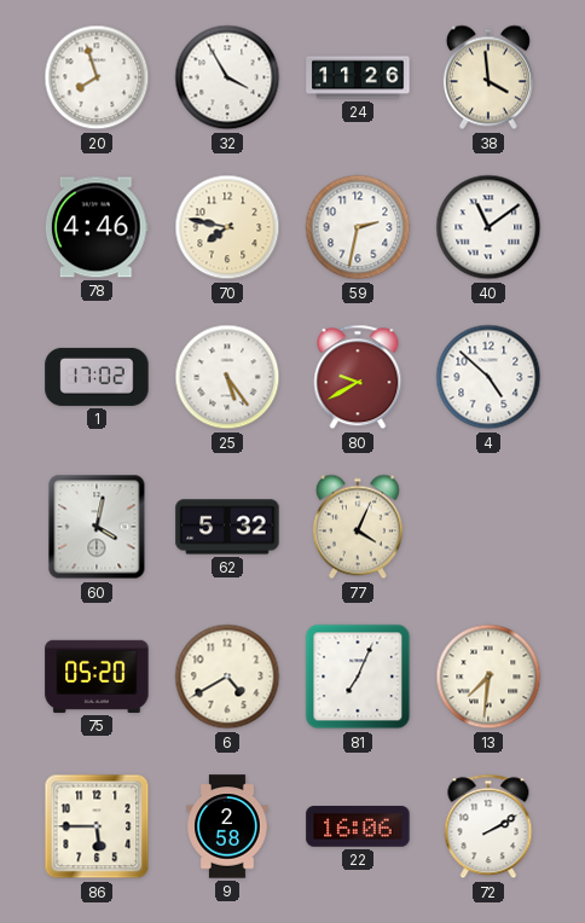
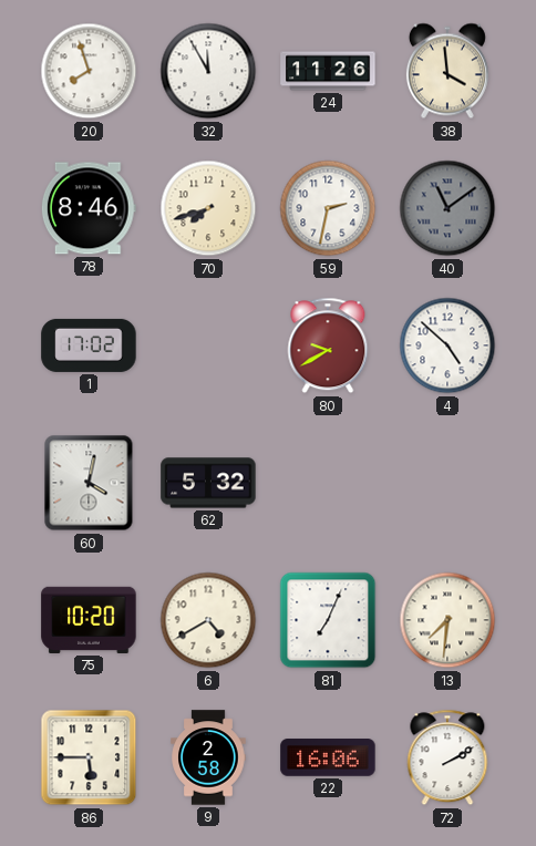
32: 3:55 -> 11:55 (208, 71)
78: 4:46 -> 8:46 (89, 208)
70: 7:47 -> 7:42 (208, 208)
40 dial: white -> grey (447, 208)
25: 5:24 -> none (227, 377)
77: 4:04 -> none (358, 527)
75: 05:20 -> 10:20 (89, 620)
